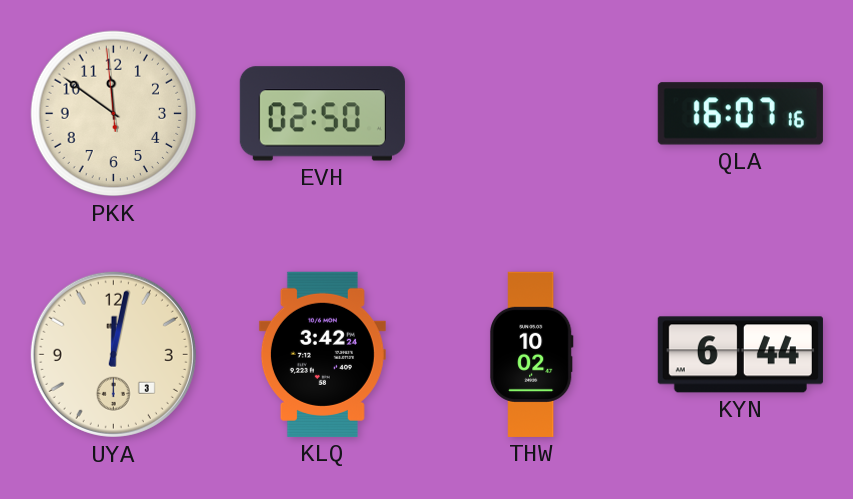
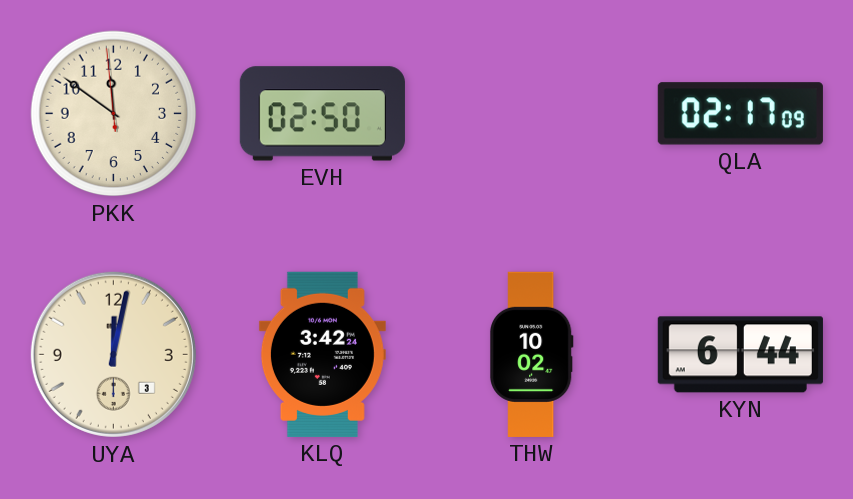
QLA: 16:07 -> 02:17 (740, 114)
